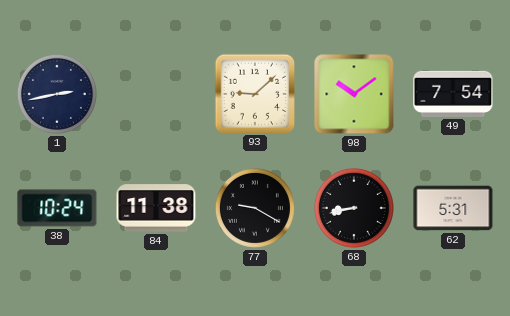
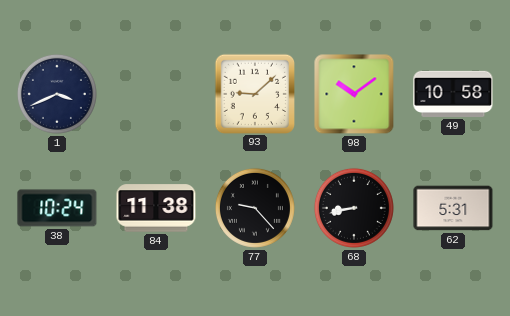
1: 2:43 -> 3:41 (57, 94)
49: 7:54 -> 10:58 (453, 94)
77: 9:20 -> 9:23 (255, 208)
